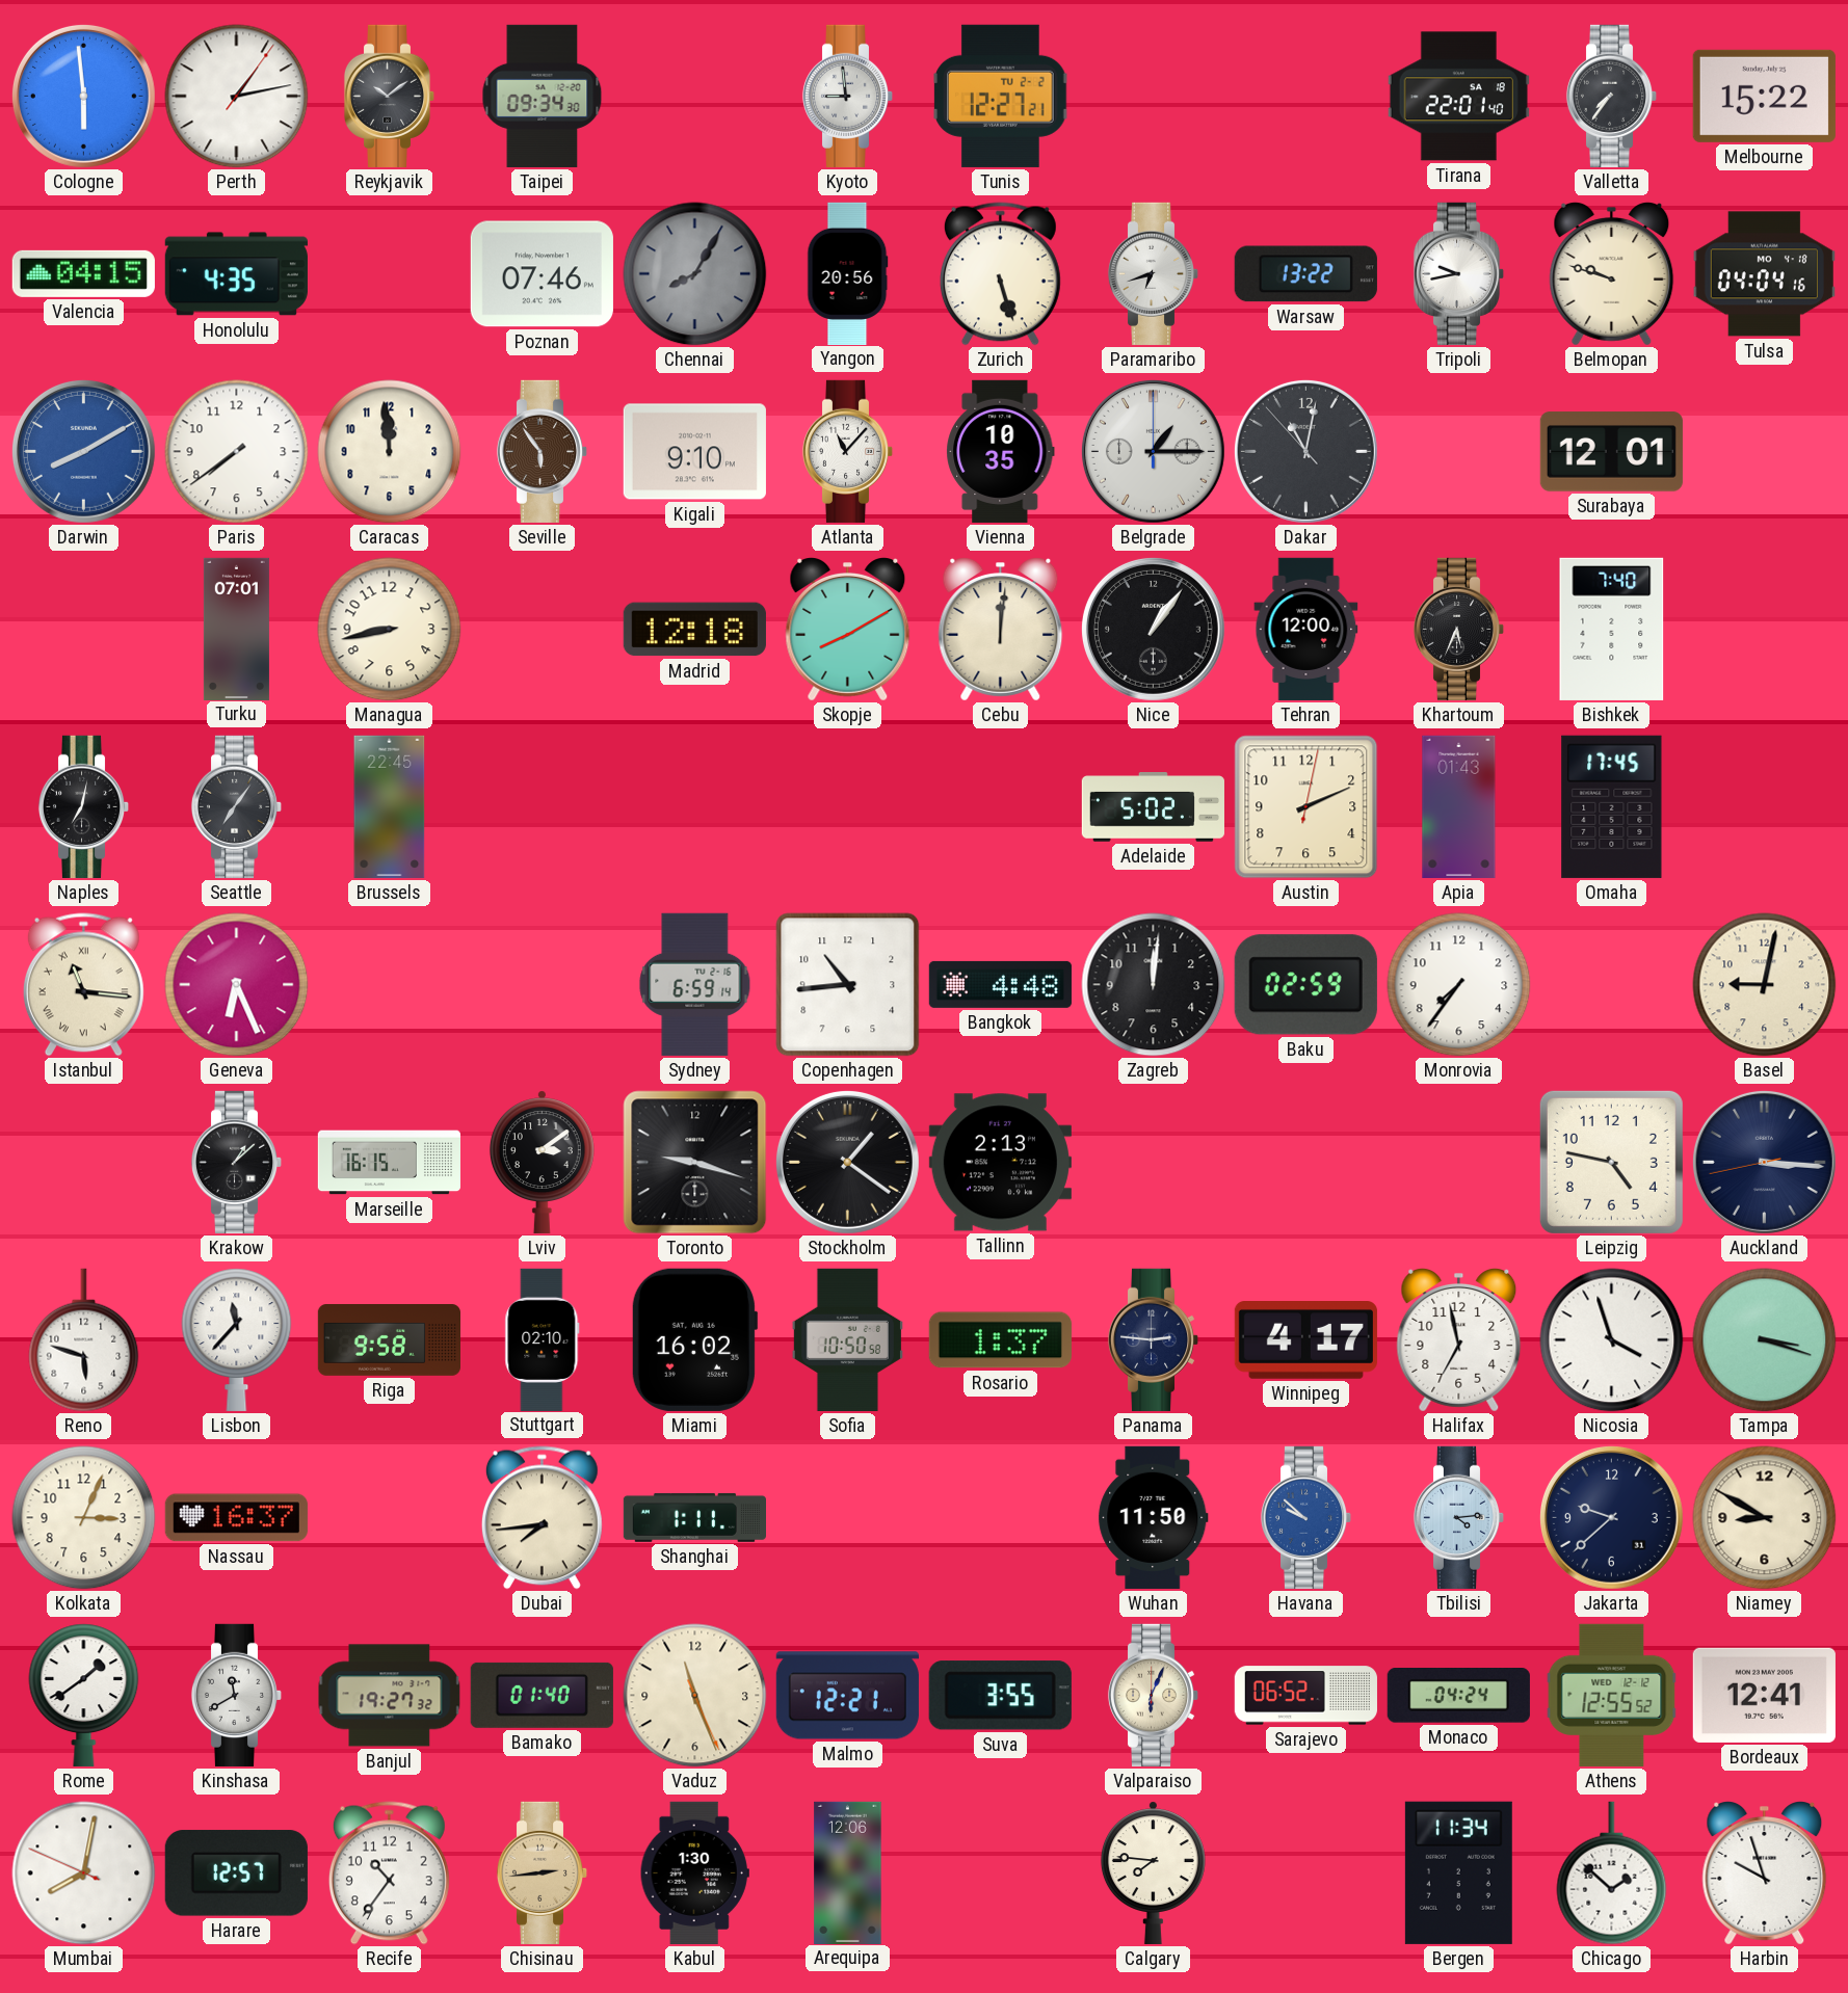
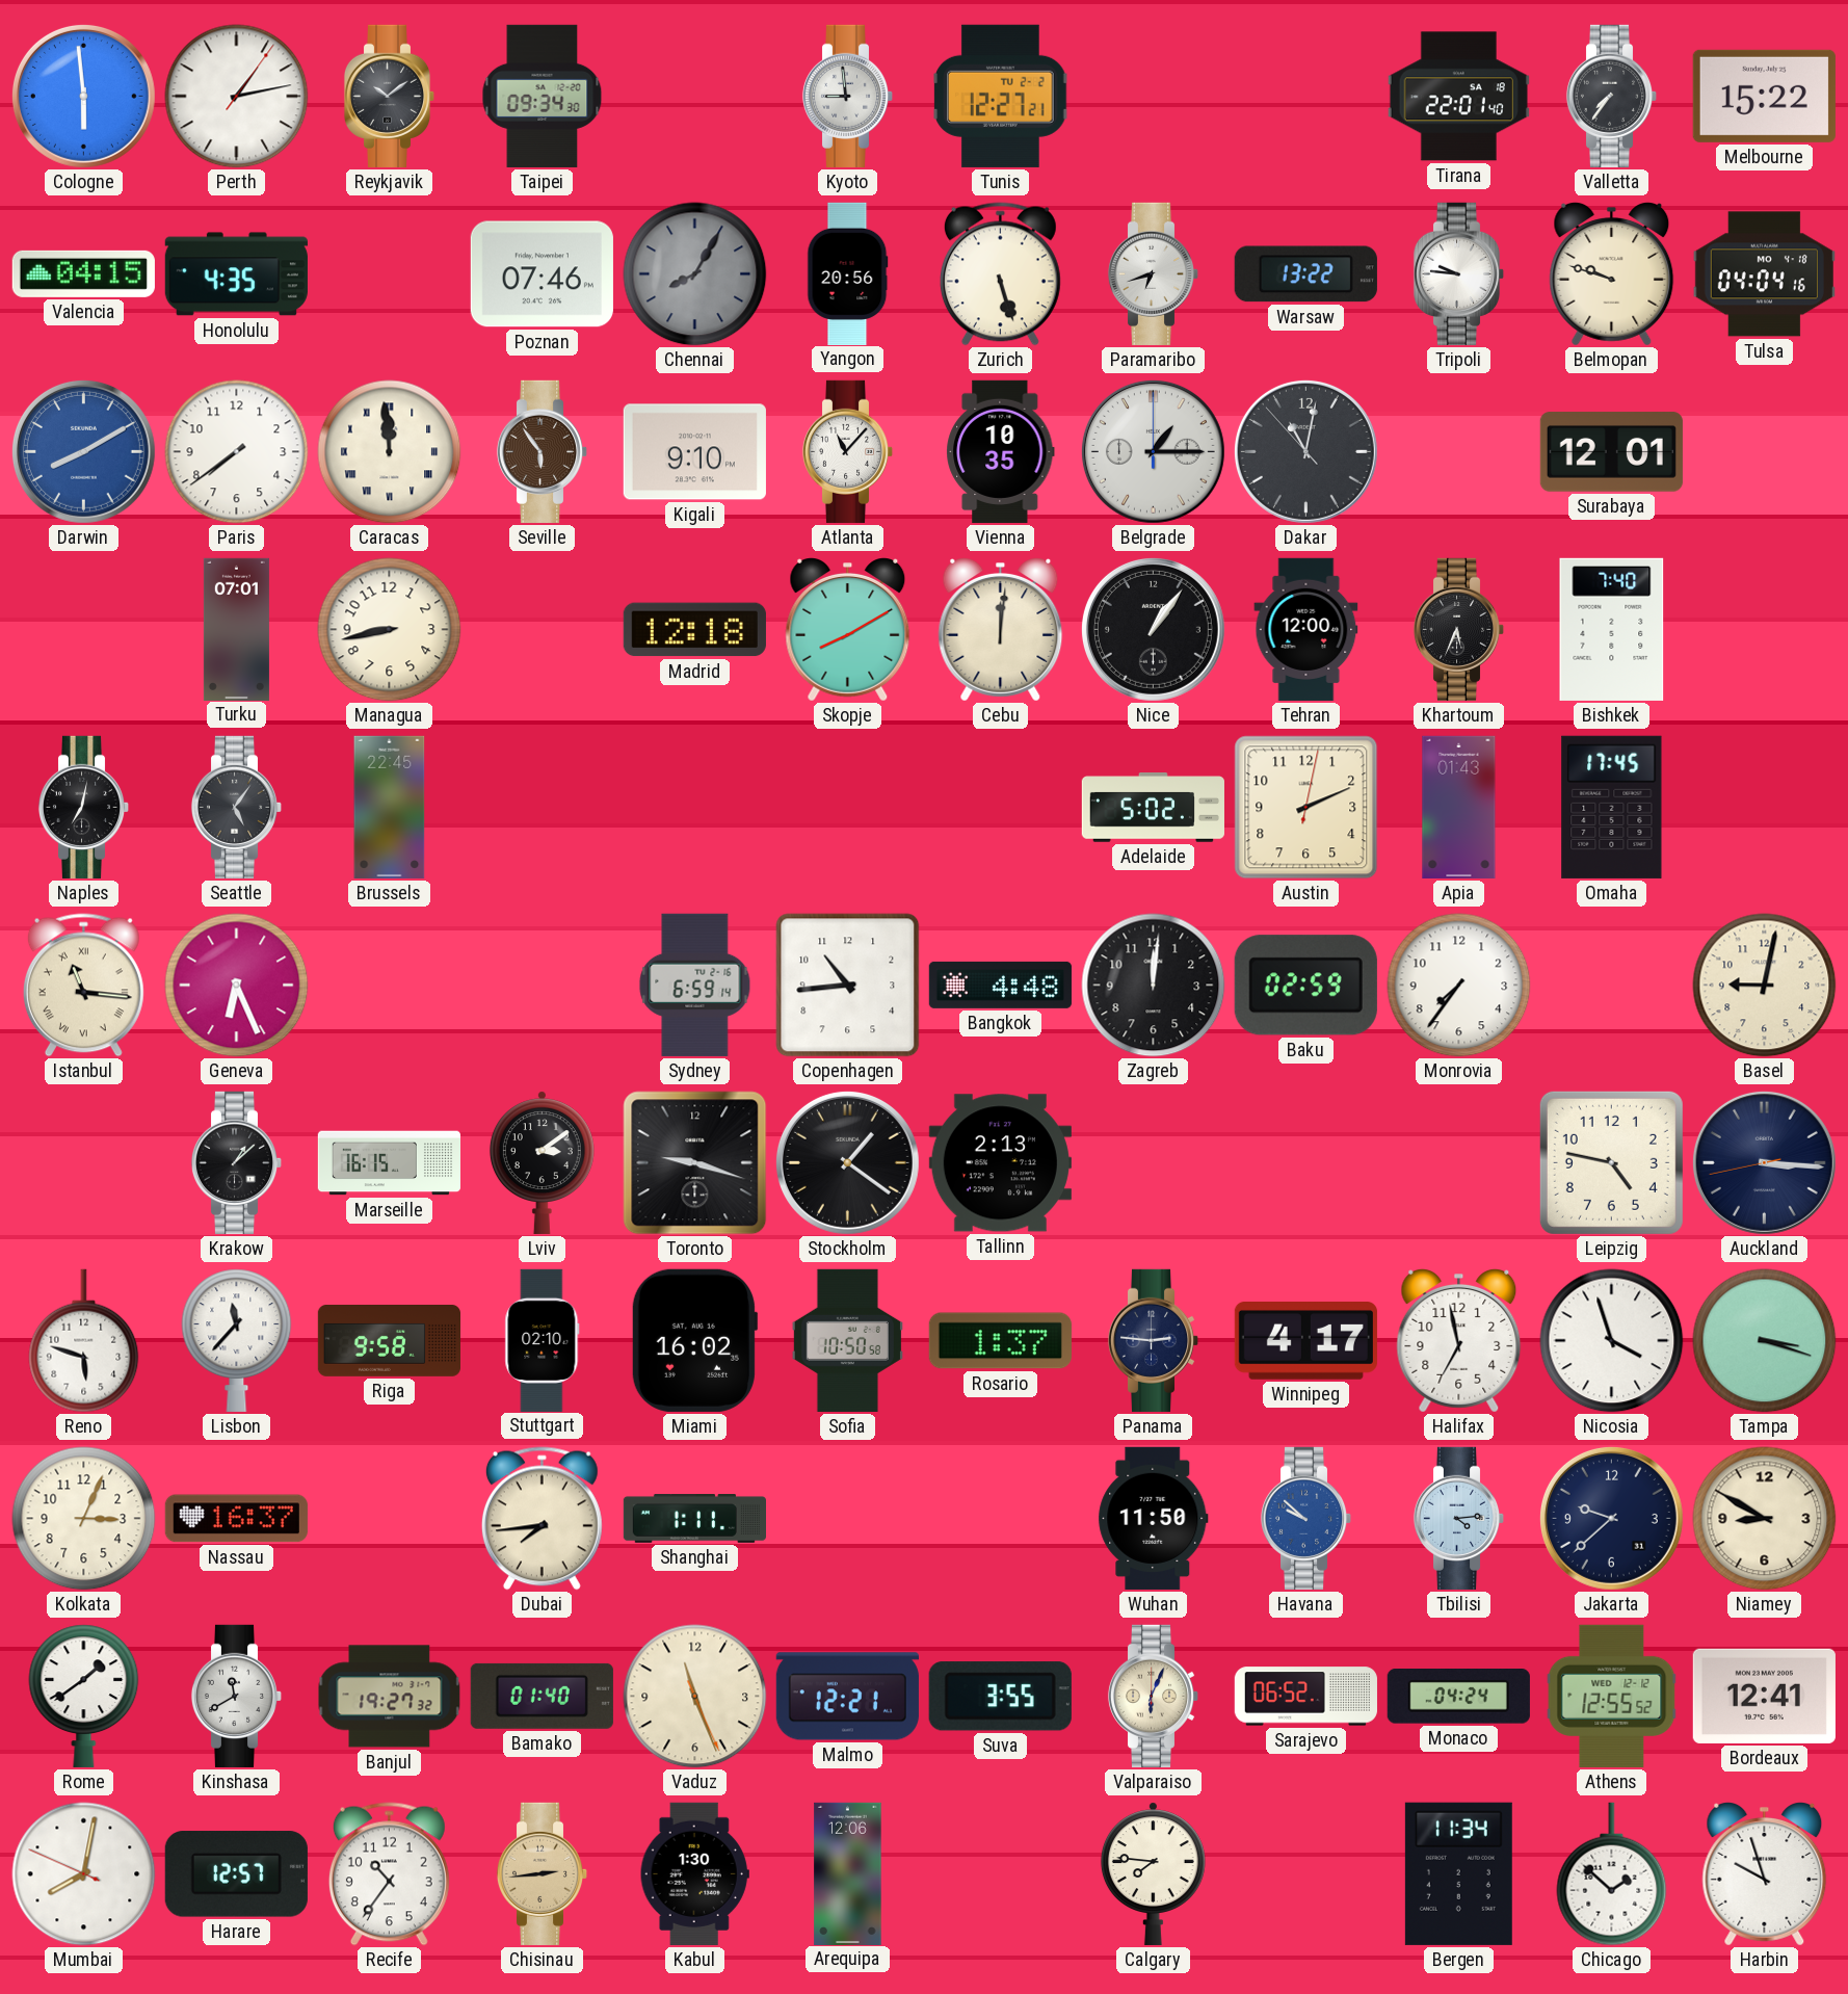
Tripoli: 9:43 -> 9:46 (1459, 273)
Caracas numerals: Arabic -> Roman (390, 452)
Seattle: 7:06 -> 5:06 (237, 807)
